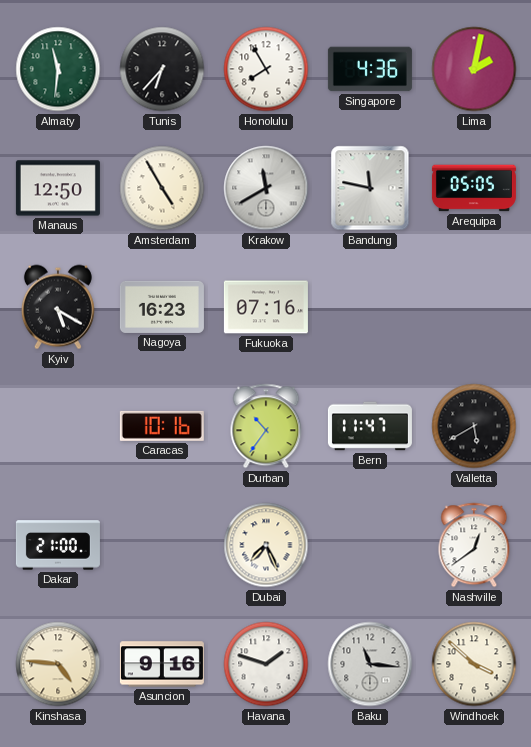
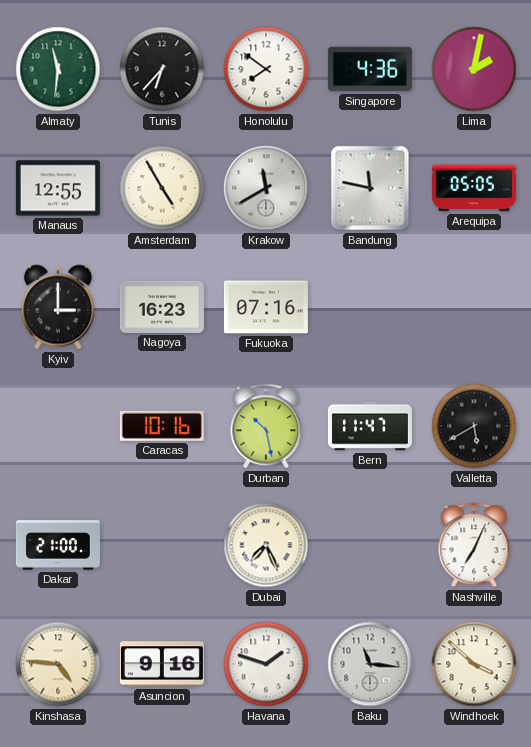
Honolulu: 7:55 -> 7:51 (266, 69)
Manaus: 12:50 -> 12:55 (58, 188)
Kyiv: 5:20 -> 3:00 (58, 307)
Durban: 10:36 -> 10:28 (266, 426)
Nashville: 12:39 -> 7:04 (474, 545)
